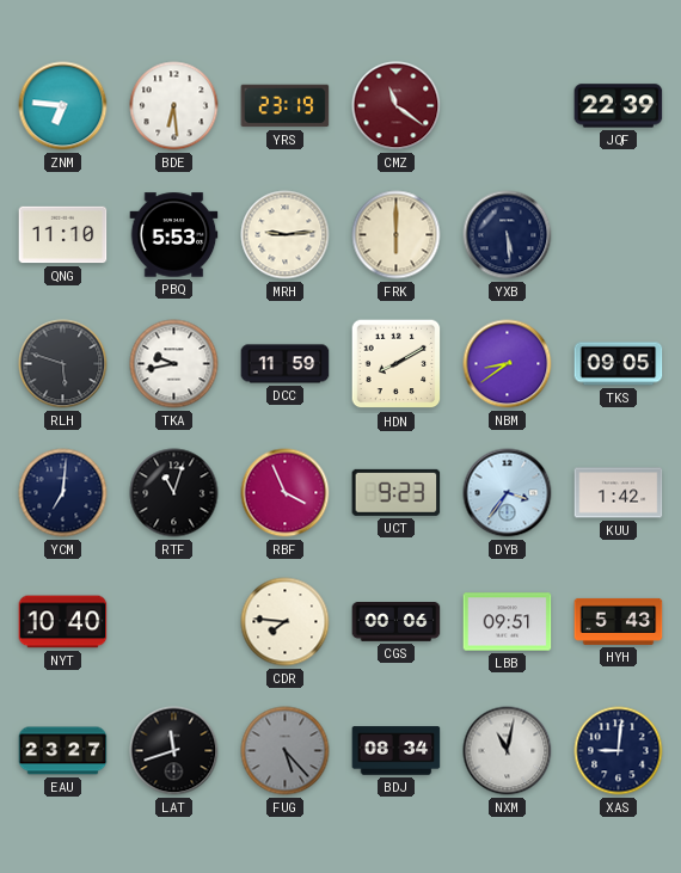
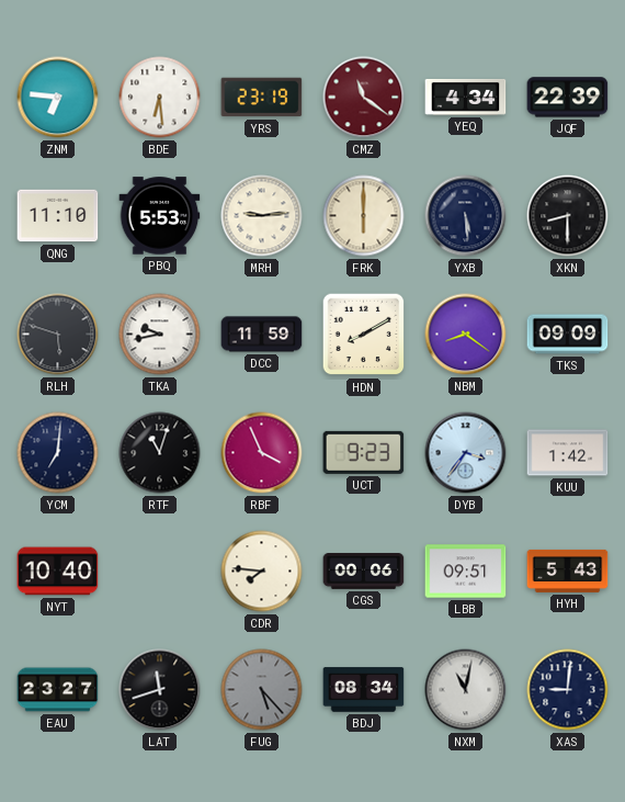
YEQ: none -> 4:34 (466, 97)
XKN: none -> 8:30 (568, 216)
NBM: 8:39 -> 8:21 (466, 335)
TKS: 09:05 -> 09:09 (568, 335)
